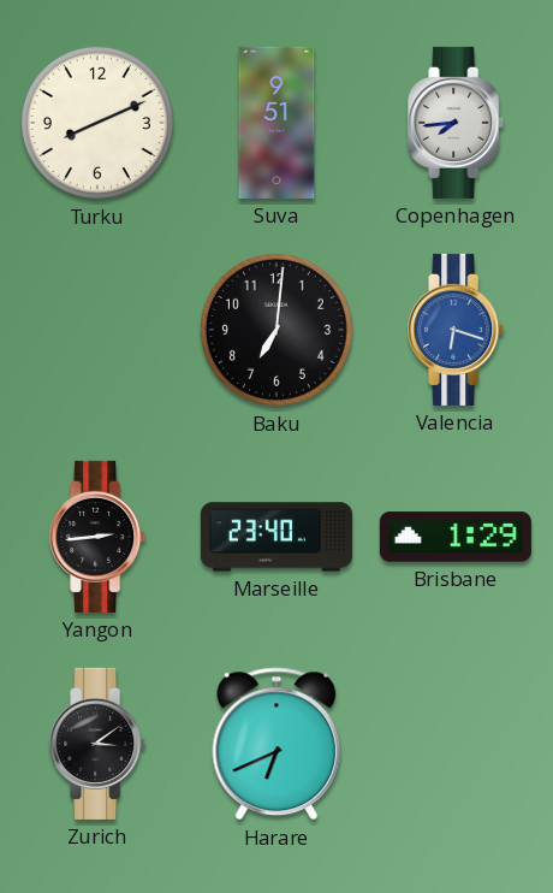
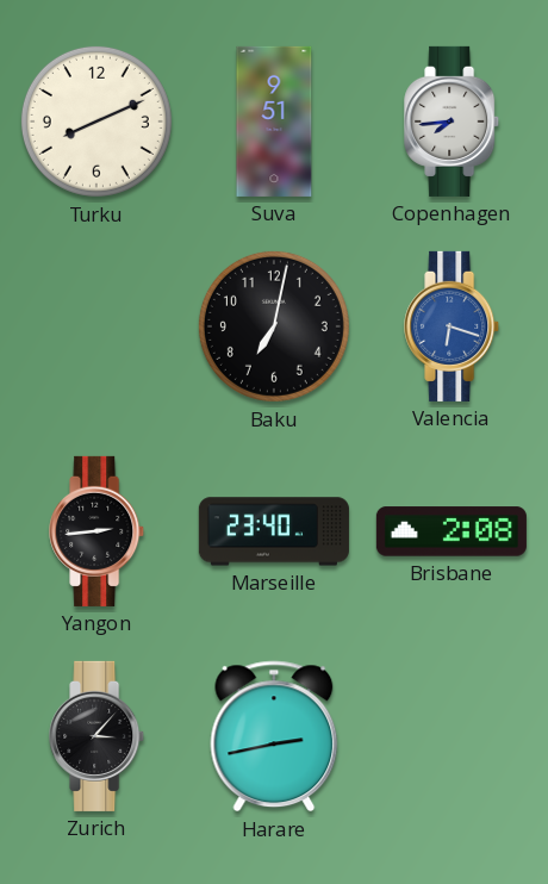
Baku: 7:01 -> 7:02 (274, 326)
Brisbane: 1:29 -> 2:08 (452, 531)
Zurich: 3:09 -> 3:07 (98, 736)
Harare: 6:41 -> 2:43 (274, 736)
